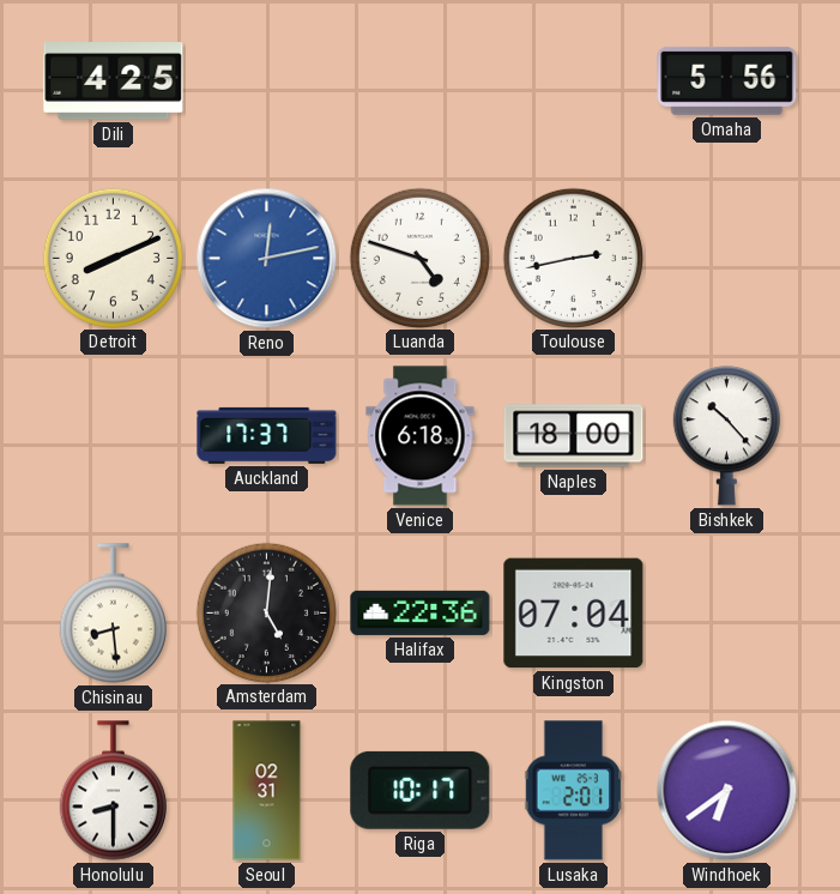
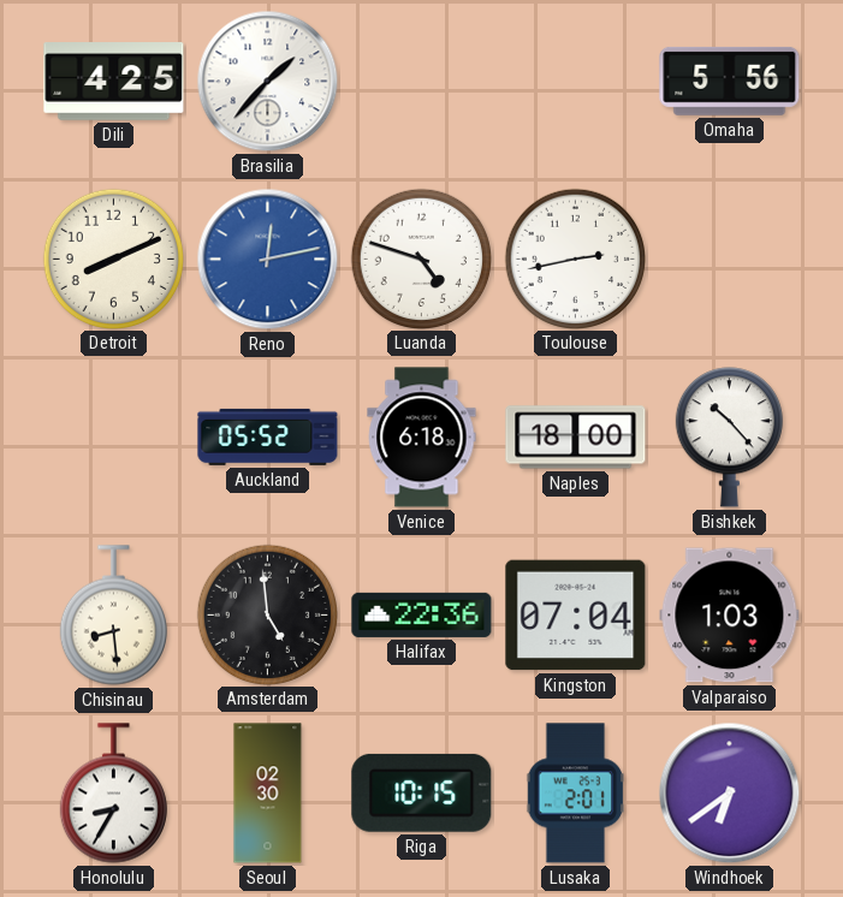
Brasilia: none -> 1:37 (268, 82)
Auckland: 17:37 -> 05:52 (268, 436)
Amsterdam: 5:01 -> 4:59 (267, 614)
Valparaiso: none -> 1:03 (730, 616)
Honolulu: 8:30 -> 8:35 (113, 794)
Seoul: 02:31 -> 02:30 (268, 794)
Riga: 10:17 -> 10:15 (422, 792)
